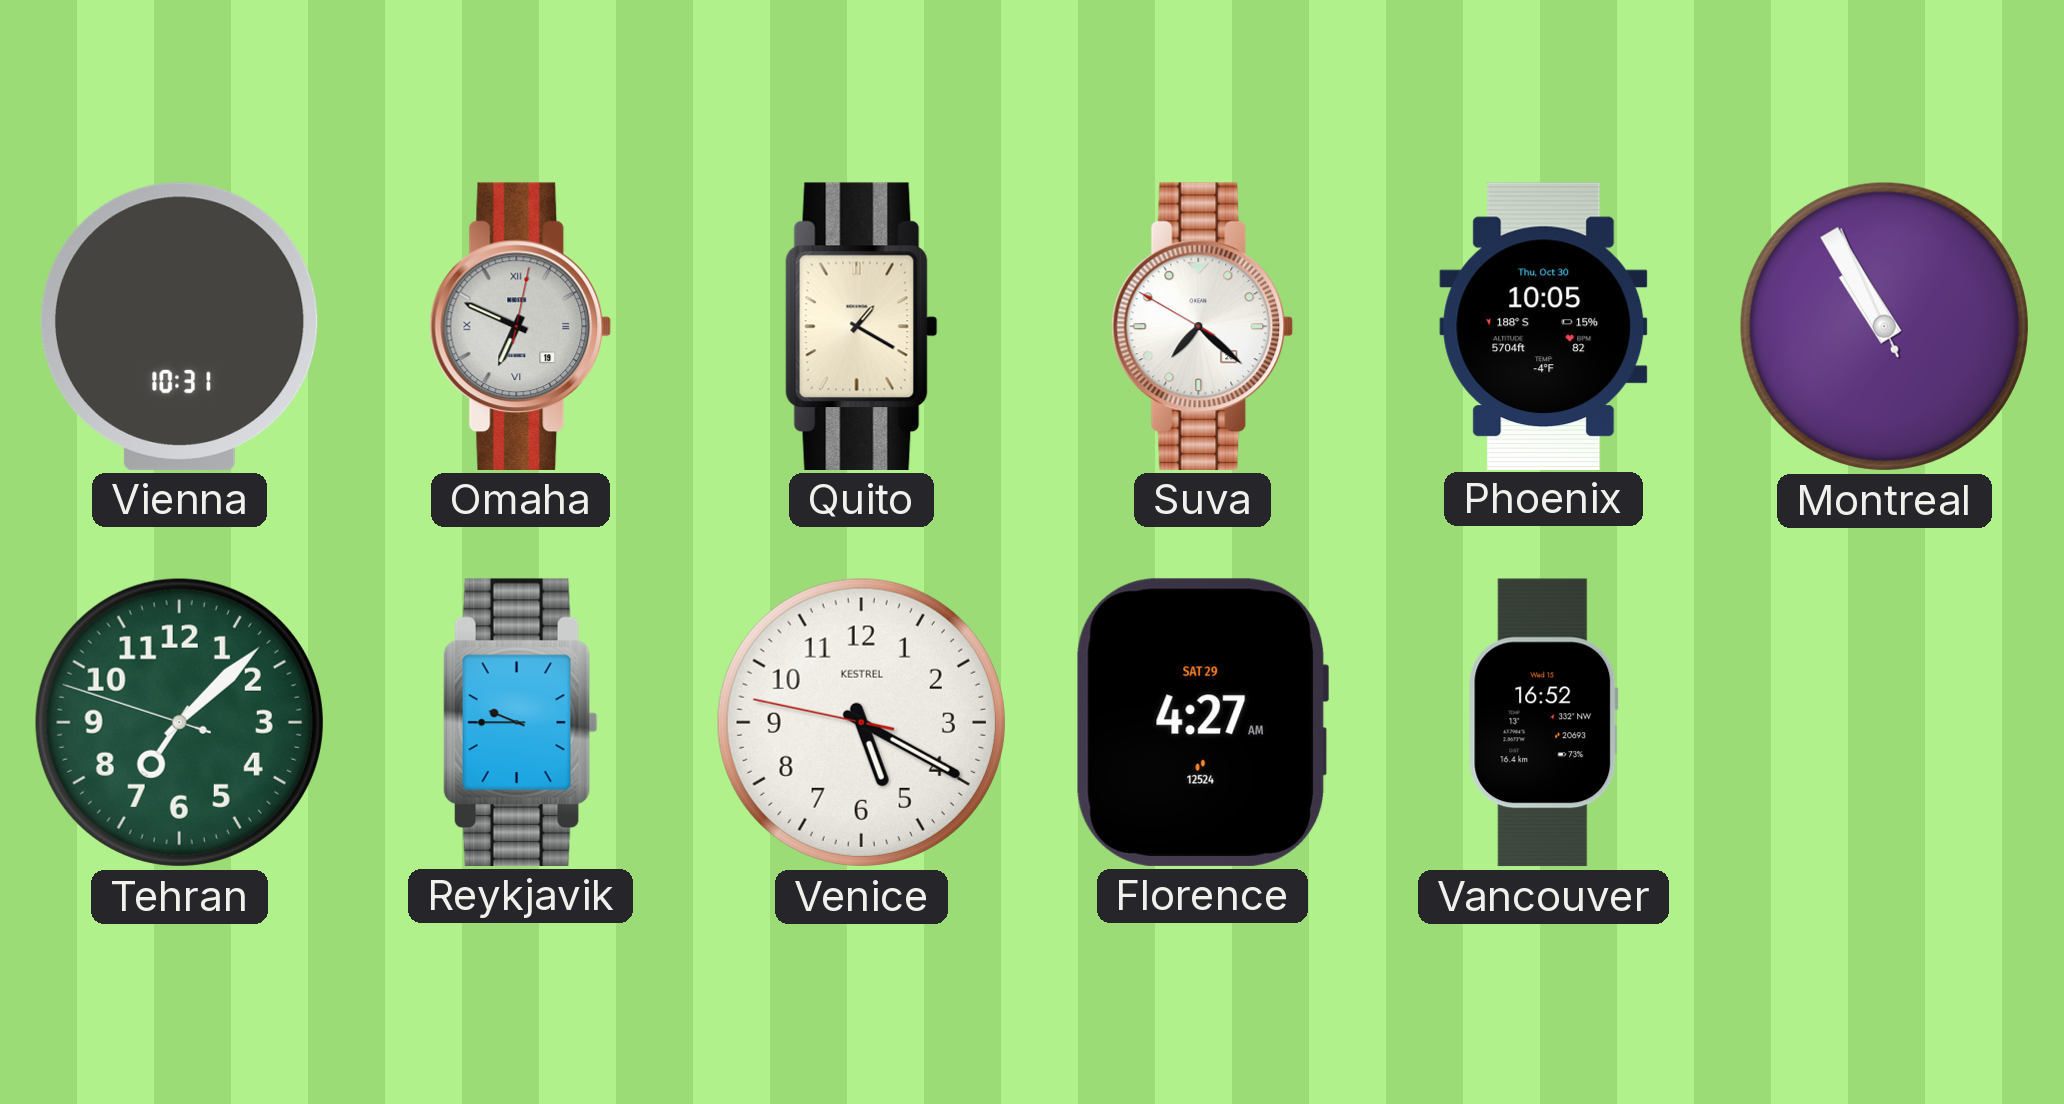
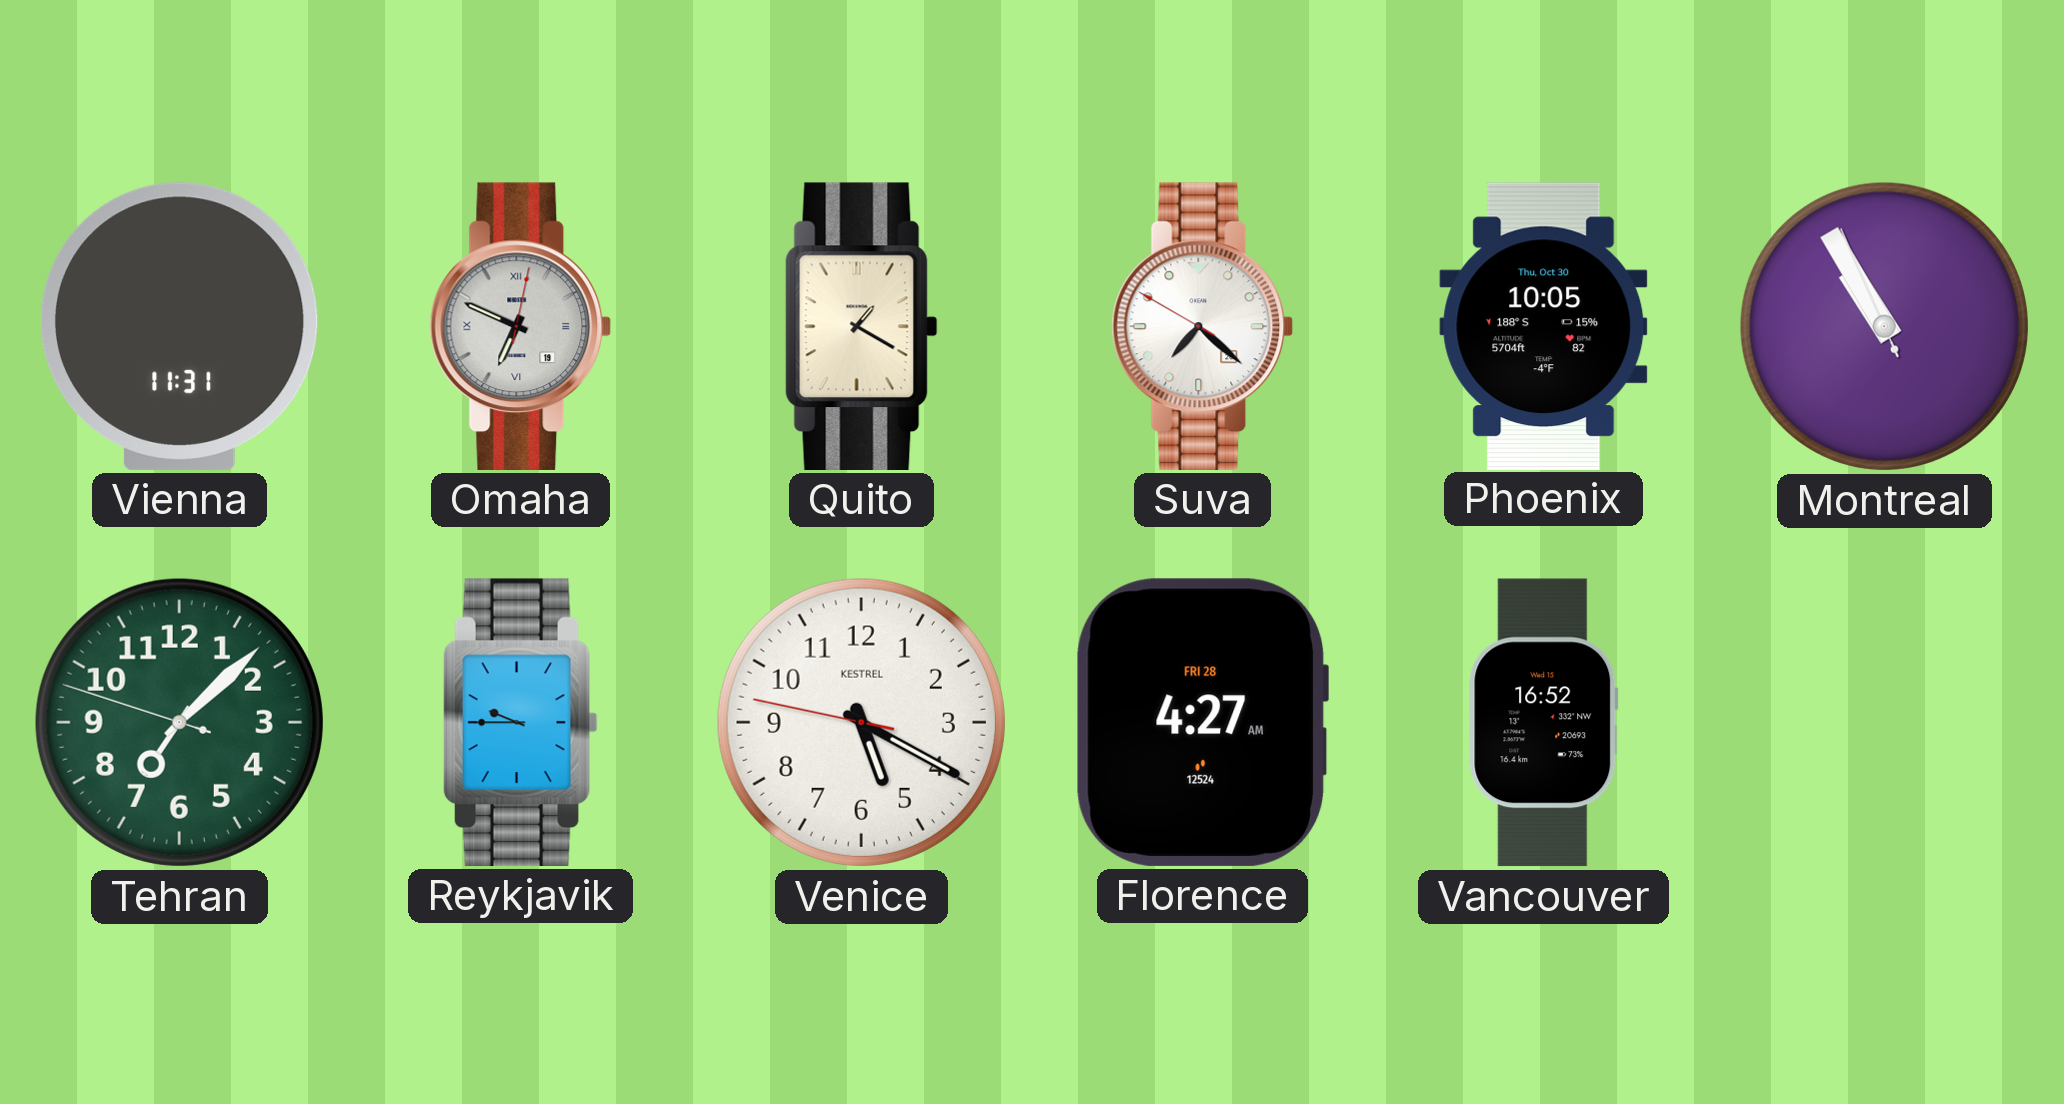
Vienna: 10:31 -> 11:31 (179, 326)
Florence date: SAT 29 -> FRI 28 (1201, 722)
